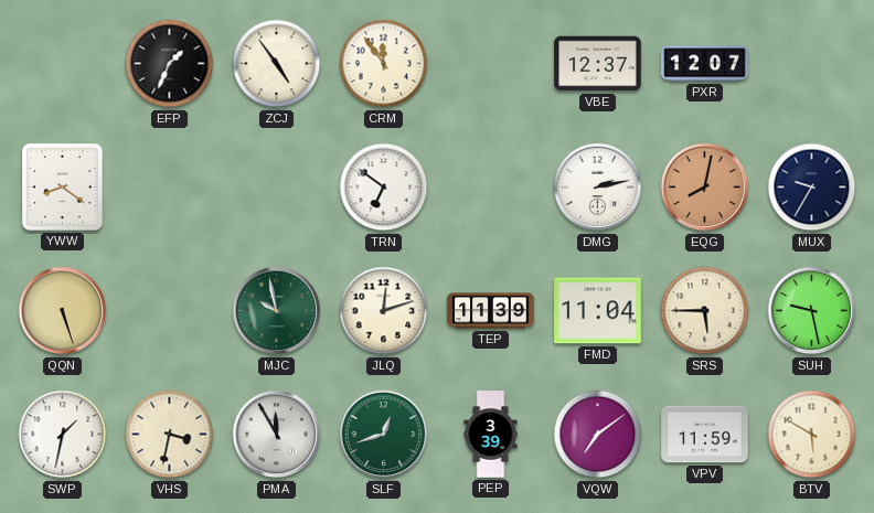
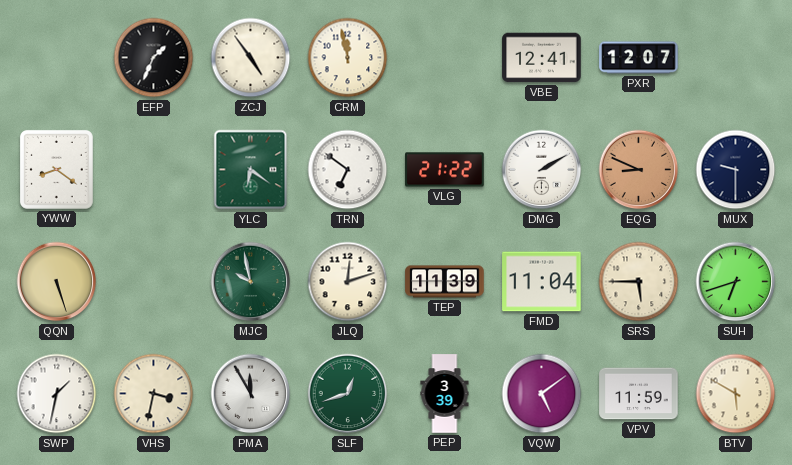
CRM: 11:54 -> 11:58 (348, 58)
VBE: 12:37 -> 12:41 (542, 58)
YLC: none -> 6:21 (251, 170)
VLG: none -> 21:22 (445, 170)
DMG: 2:13 -> 2:10 (542, 170)
EQG: 8:02 -> 8:49 (639, 170)
MUX: 9:35 -> 9:30 (736, 170)
SUH: 9:28 -> 6:42 (736, 282)
VQW: 7:09 -> 5:09 (542, 394)
